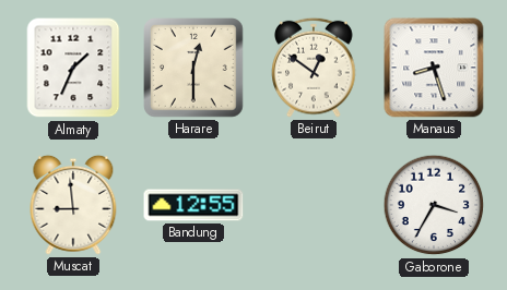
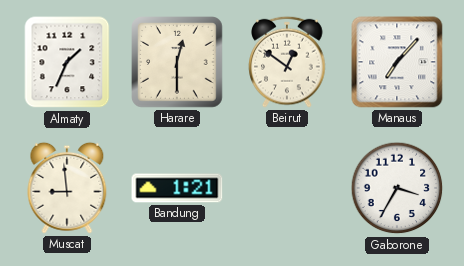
Manaus: 8:27 -> 7:07 (397, 62)
Bandung: 12:55 -> 1:21 (177, 188)
